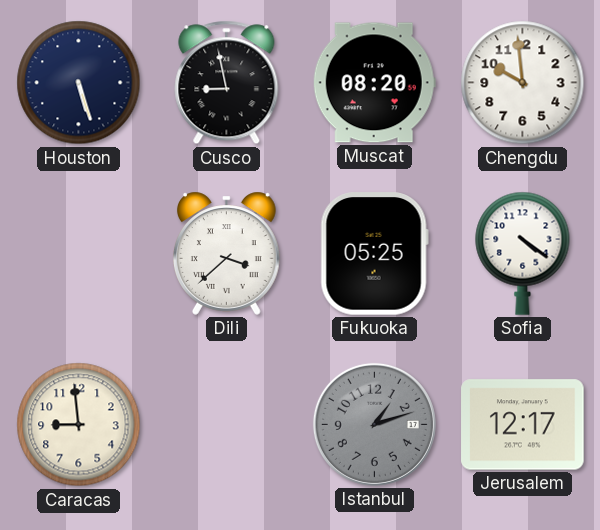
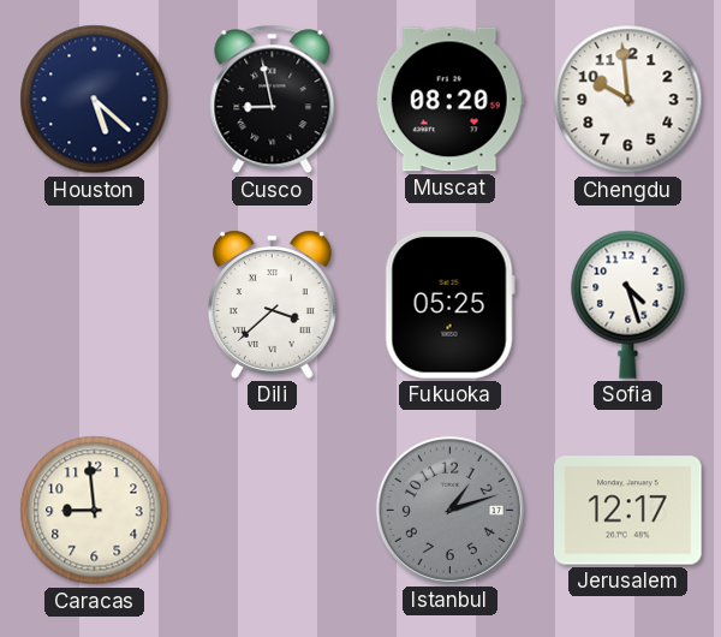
Houston: 5:27 -> 5:22 (95, 100)
Sofia: 4:21 -> 4:27 (628, 304)
